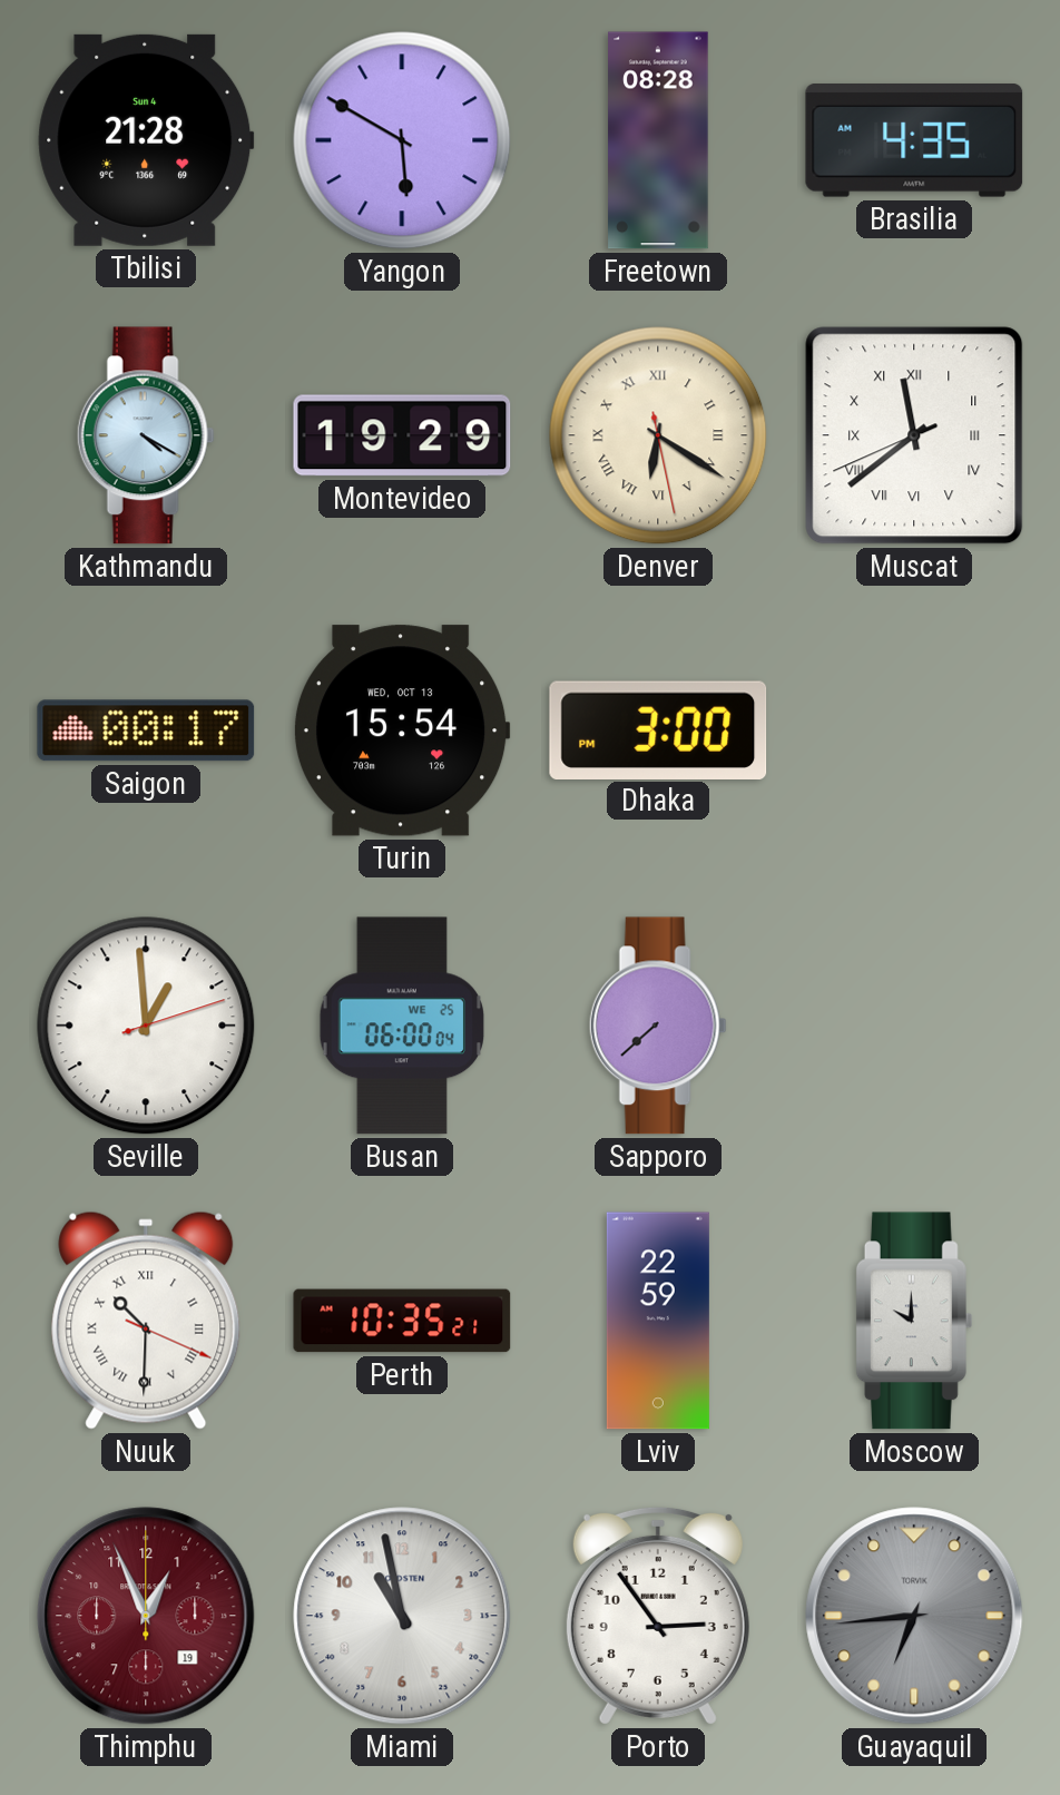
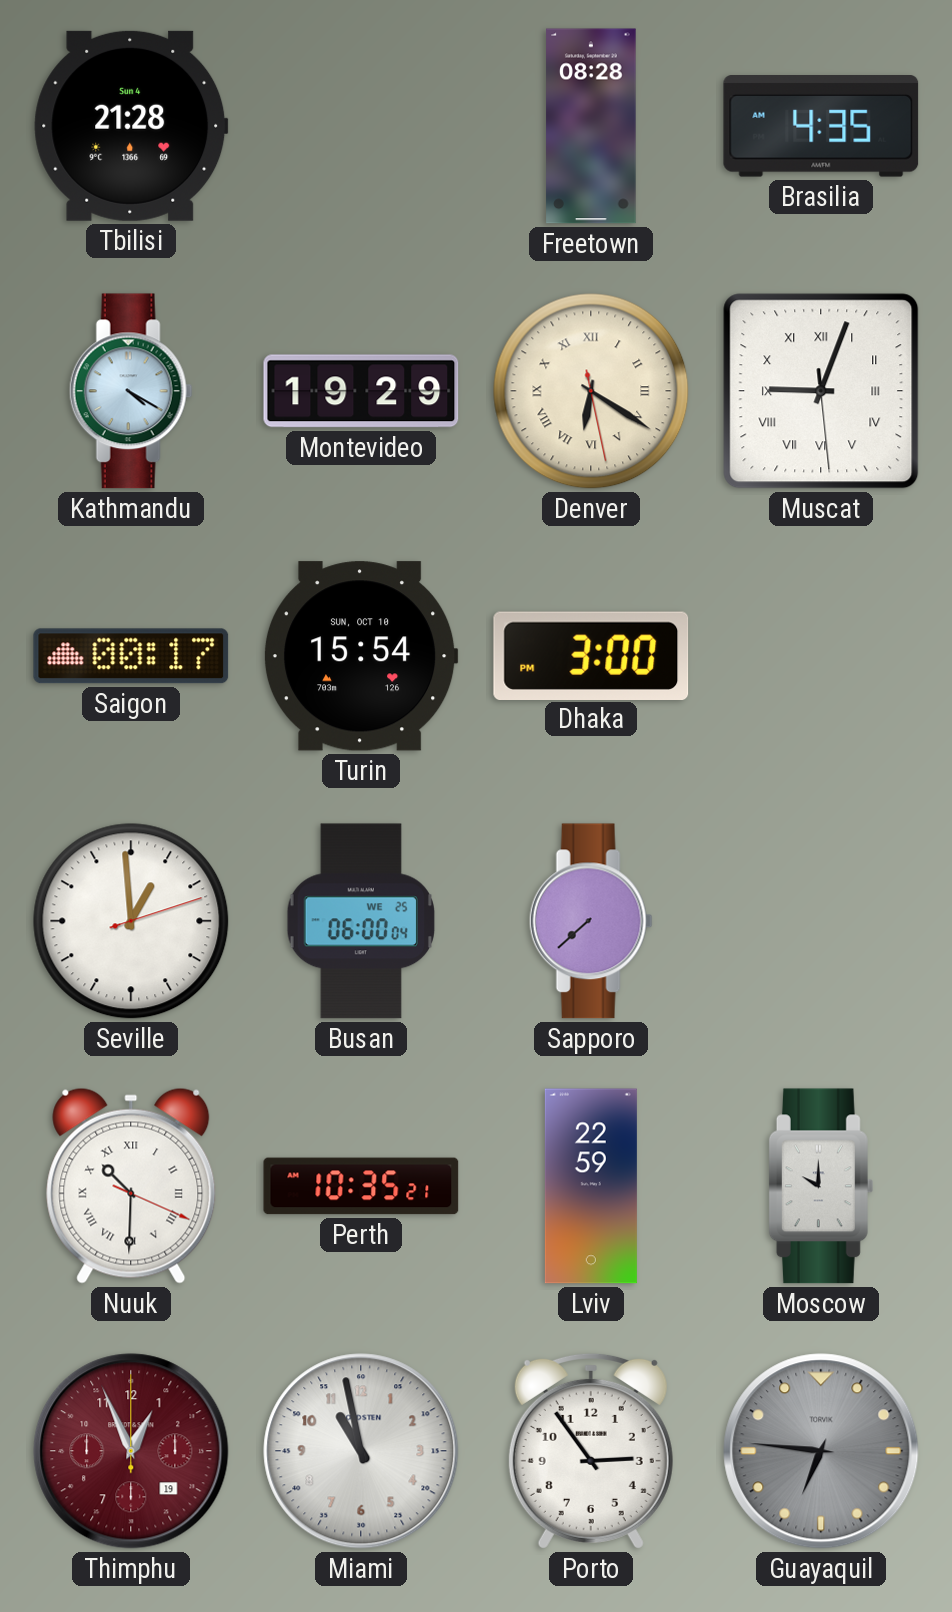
Yangon: 5:50 -> none (402, 140)
Muscat: 11:38 -> 9:03 (821, 391)
Turin date: WED, OCT 13 -> SUN, OCT 10 (361, 656)
Guayaquil: 6:44 -> 6:46 (821, 1451)
